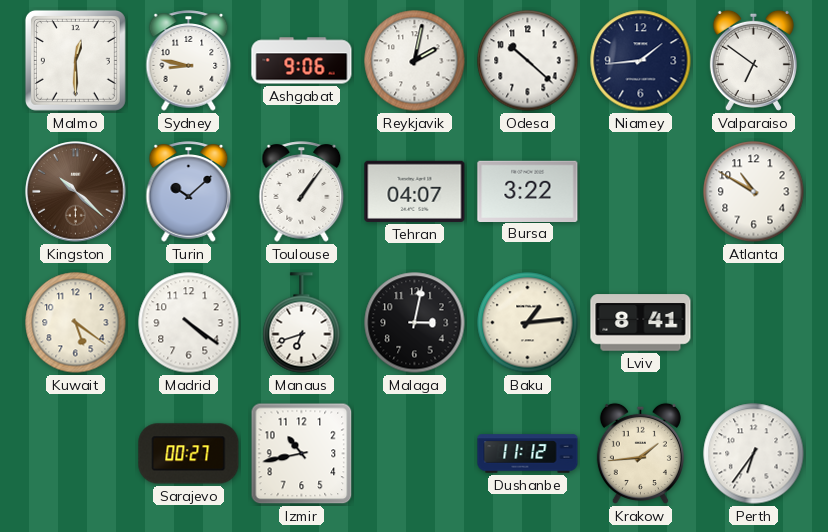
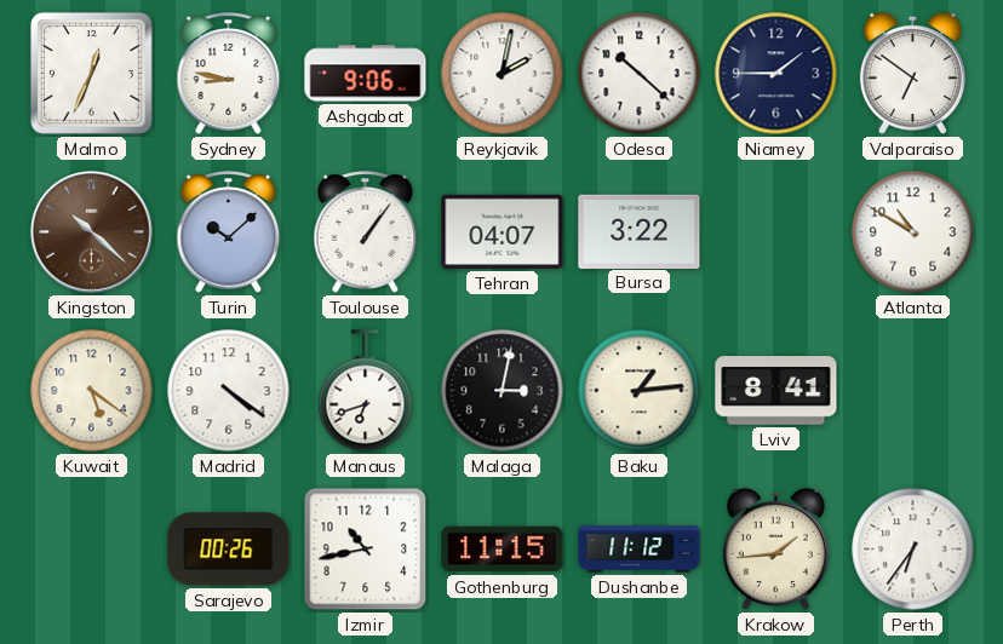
Malmo: 12:30 -> 12:34 (91, 73)
Niamey: 1:44 -> 1:45 (776, 74)
Sarajevo: 00:27 -> 00:26 (229, 550)
Gothenburg: none -> 11:15 (503, 550)
